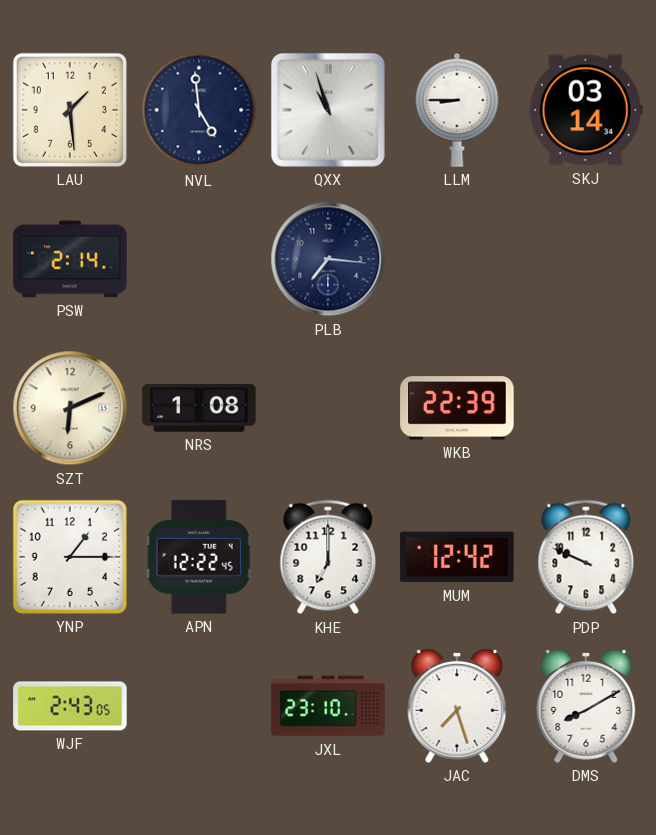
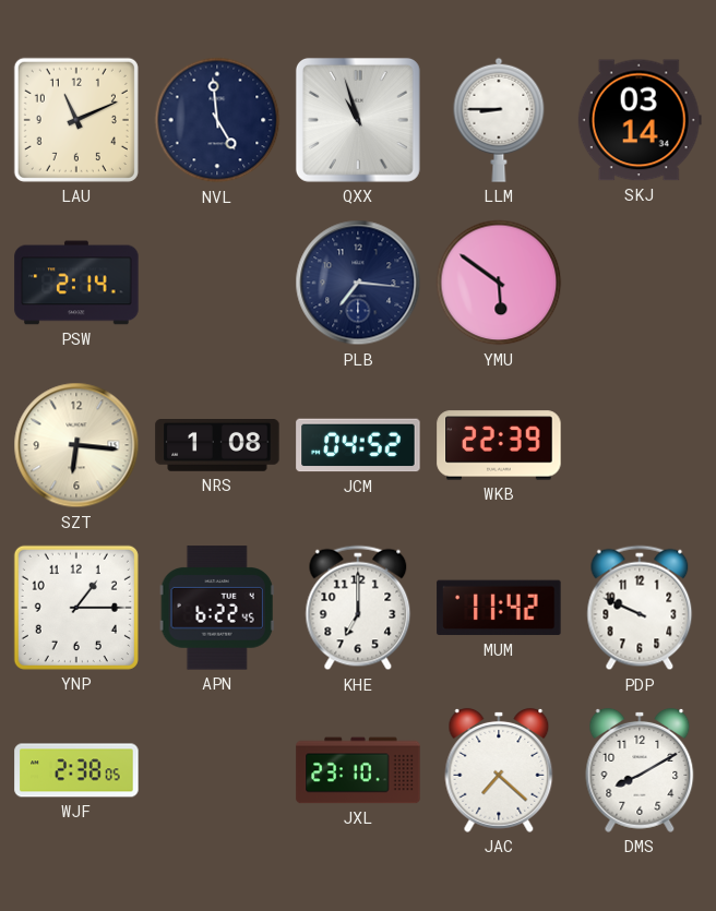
LAU: 1:29 -> 11:11 (76, 120)
YMU: none -> 5:51 (499, 283)
SZT: 6:11 -> 6:16 (76, 445)
JCM: none -> 04:52 (358, 445)
APN: 12:22 -> 6:22 (217, 608)
MUM: 12:42 -> 11:42 (499, 608)
WJF: 2:43 -> 2:38 (76, 770)
JAC: 7:27 -> 7:22 (499, 770)
